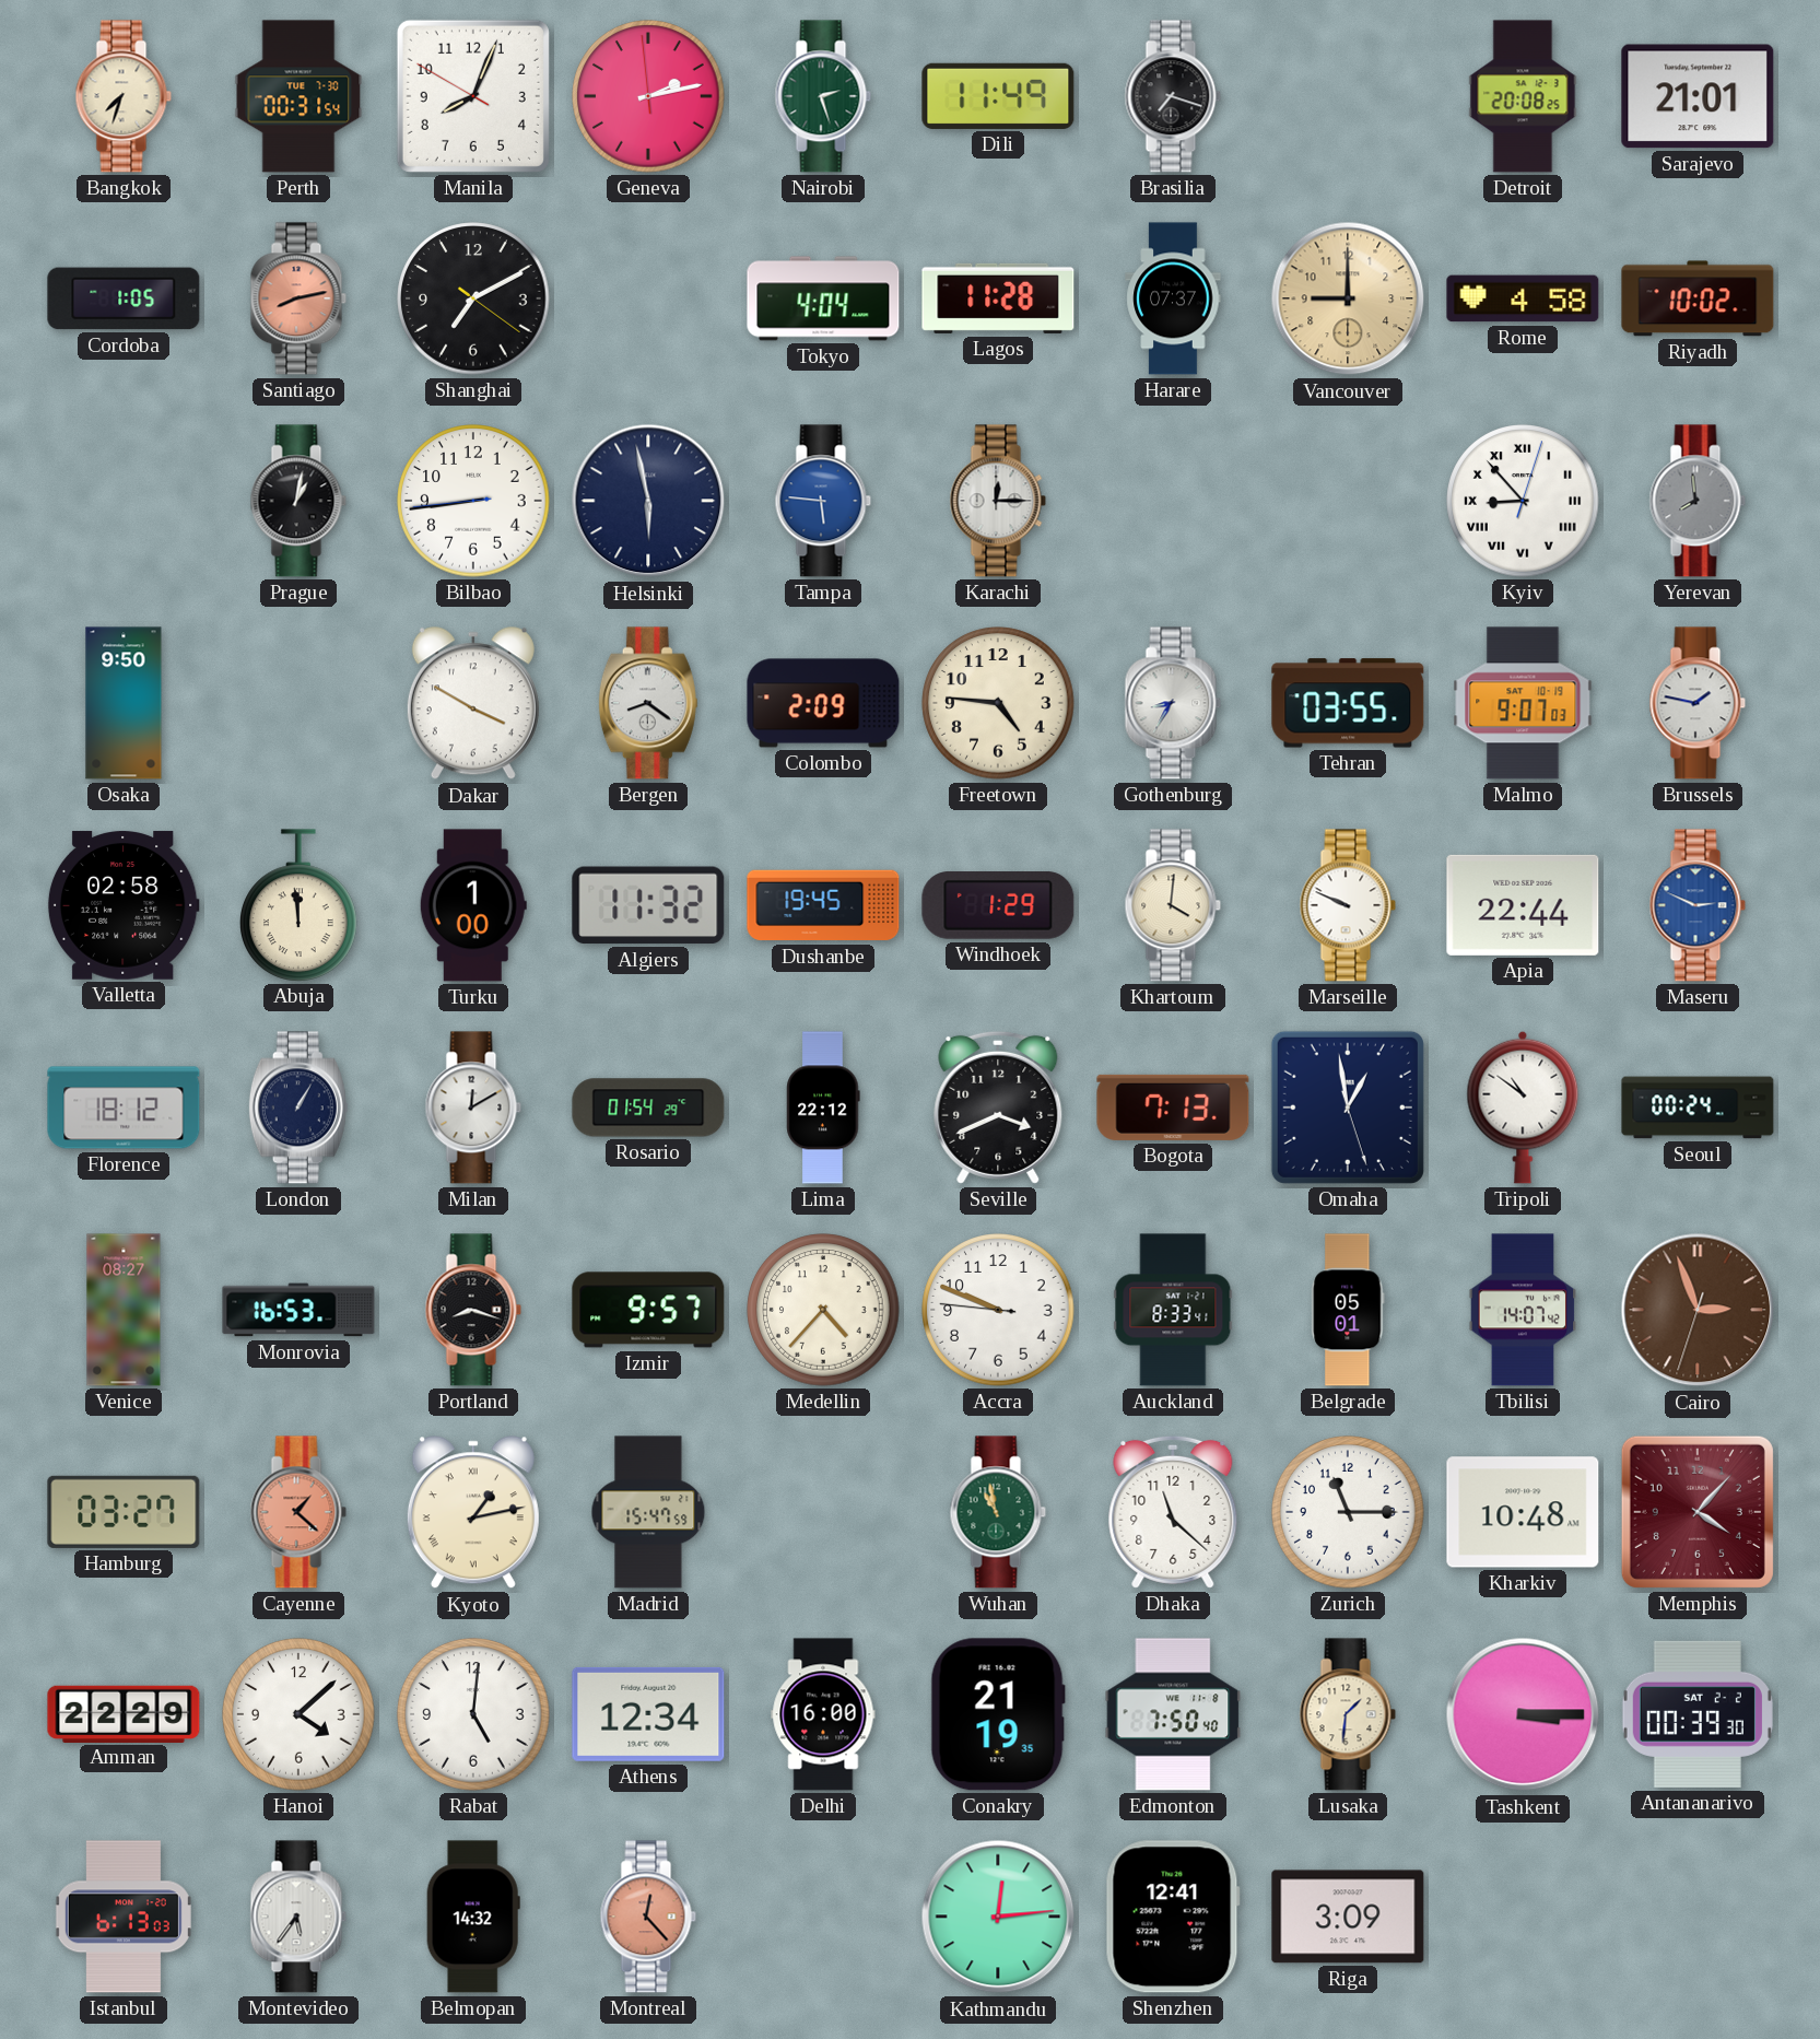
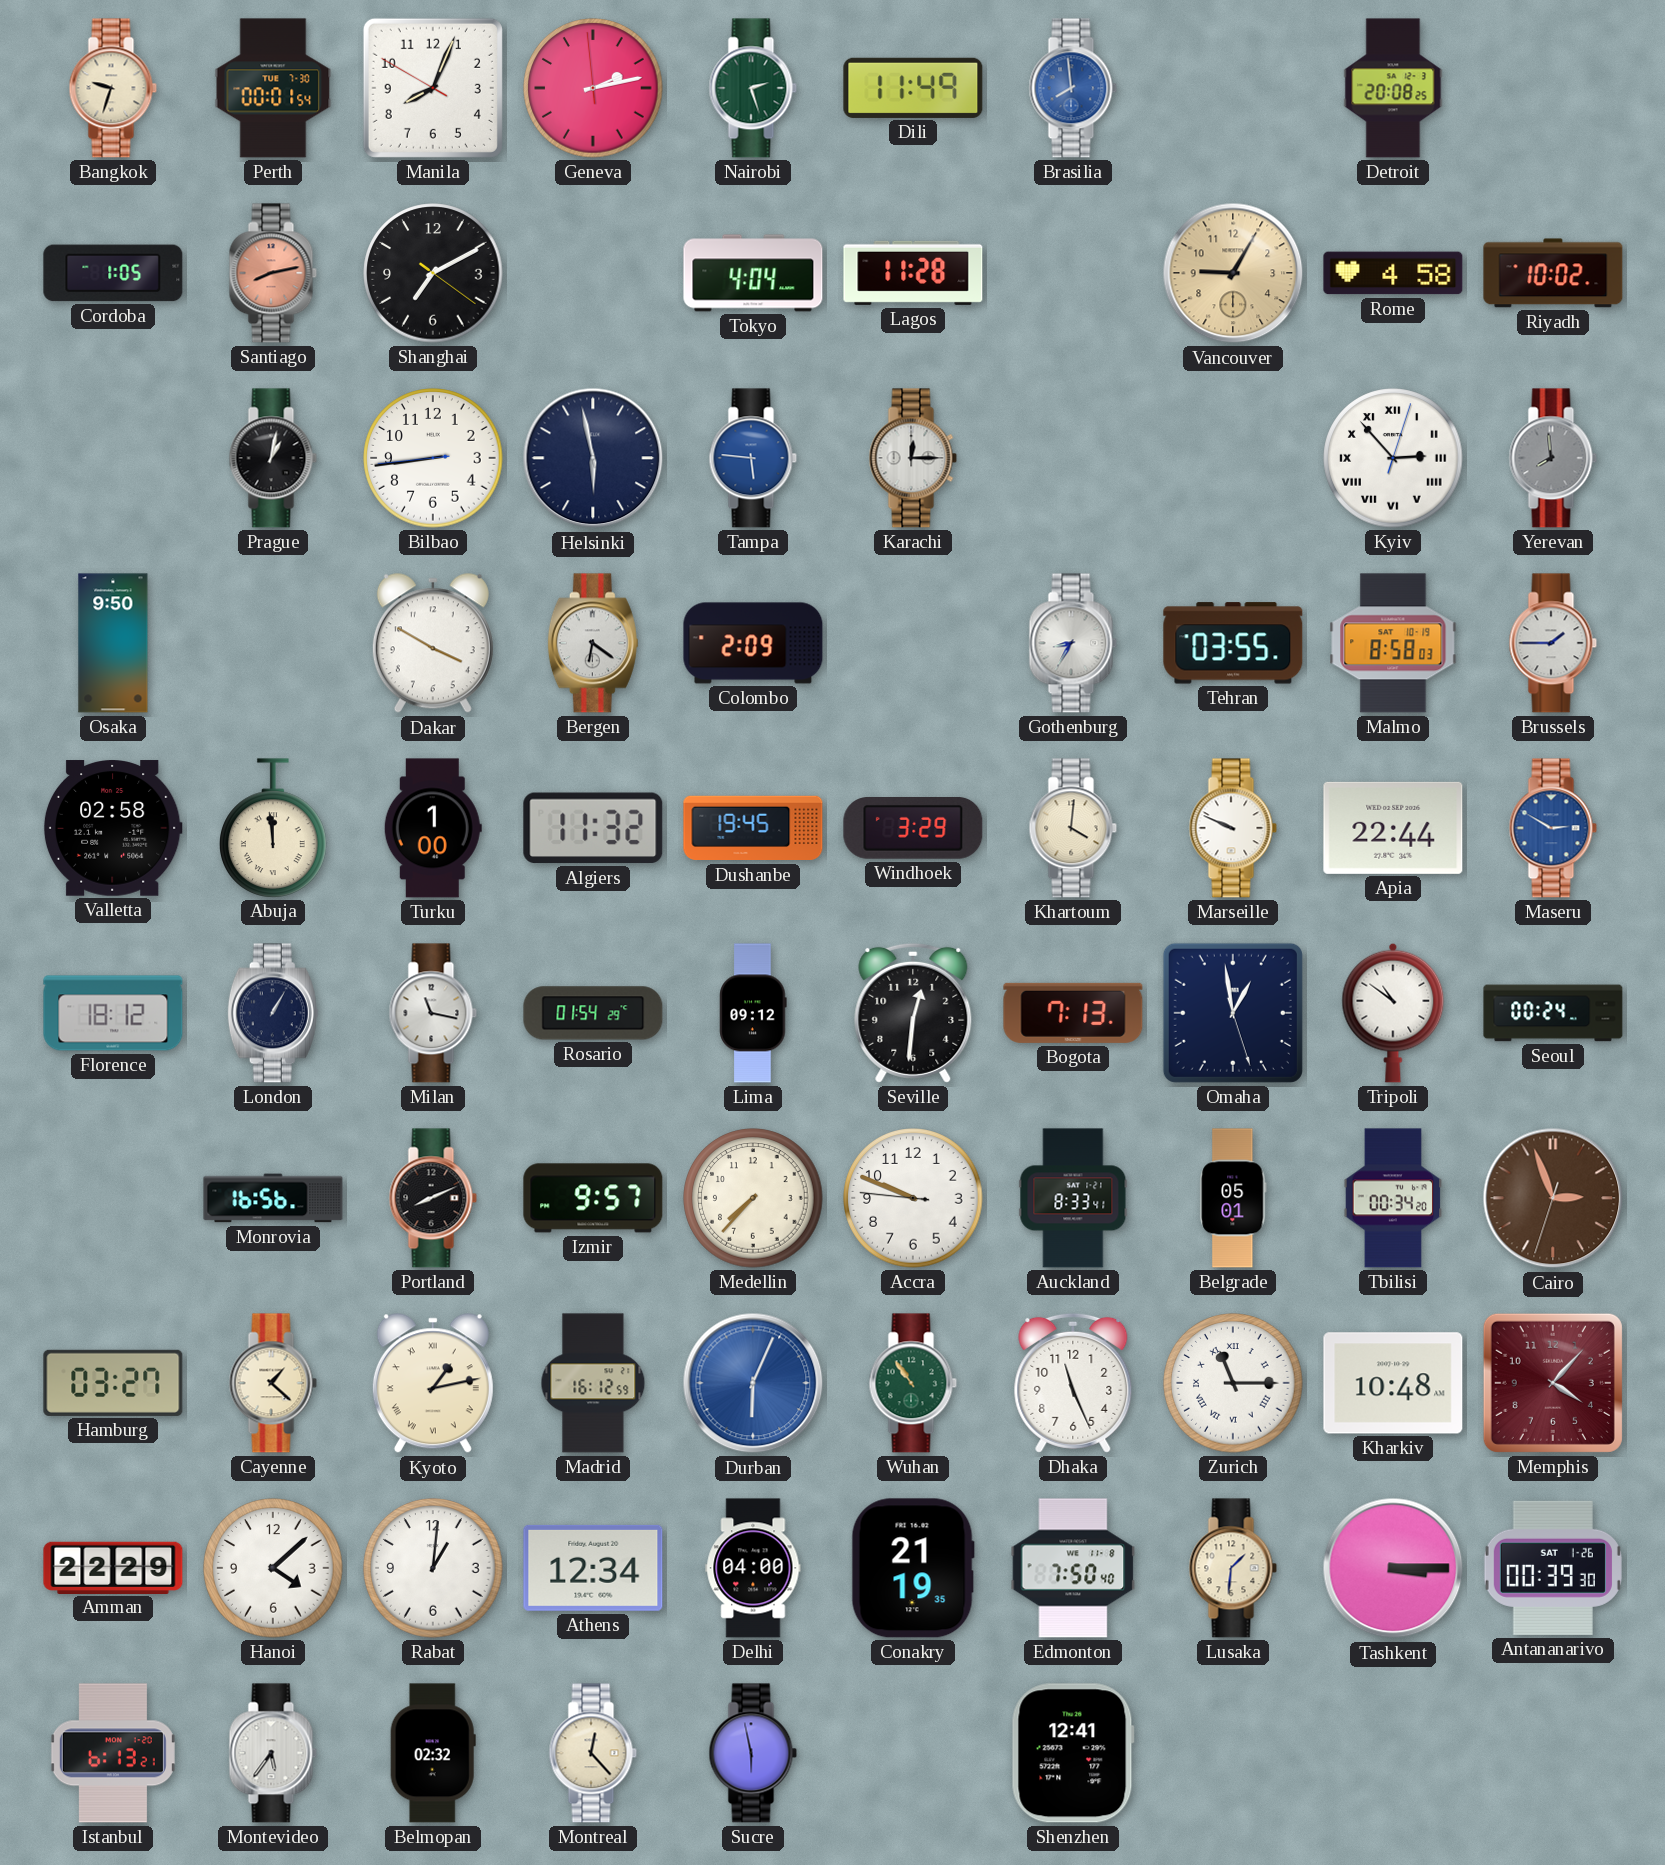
Bangkok: 7:33 -> 9:33 (113, 88)
Perth: 00:31 -> 00:01 (273, 88)
Brasilia: 7:18 -> 7:59 (1073, 88)
Brasilia dial: black -> blue (1073, 88)
Sarajevo: 21:01 -> none (1698, 96)
Harare: 07:37 -> none (1173, 298)
Vancouver: 9:00 -> 9:05 (1233, 273)
Kyiv: 8:53 -> 2:53 (1393, 458)
Bergen: 8:21 -> 6:21 (593, 643)
Freetown: 4:46 -> none (998, 703)
Malmo: 9:07 -> 8:58 (1393, 643)
Brussels: 1:47 -> 1:45 (1553, 643)
Windhoek: 1:29 -> 3:29 (913, 829)
Maseru: 2:49 -> 2:50 (1553, 828)
Milan: 12:10 -> 11:17 (433, 1013)
Lima: 22:12 -> 09:12 (753, 1013)
Seville: 3:41 -> 12:31 (913, 1013)
Venice: 08:27 -> none (124, 1310)
Monrovia: 16:53 -> 16:56 (273, 1198)
Portland: 8:18 -> 8:11 (433, 1198)
Medellin: 4:37 -> 7:37 (753, 1198)
Tbilisi: 14:07 -> 00:34 (1393, 1198)
Cayenne dial: salmon -> cream (273, 1383)
Madrid: 15:47 -> 16:12 (593, 1383)
Durban: none -> 6:04 (753, 1383)
Wuhan: 10:58 -> 10:54 (913, 1383)
Dhaka: 11:22 -> 11:26 (1073, 1383)
Zurich numerals: Arabic -> Roman (1233, 1383)
Rabat: 5:01 -> 1:01 (433, 1568)
Delhi: 16:00 -> 04:00 (753, 1568)
Antananarivo date: SAT 2-2 -> SAT 1-26 (1553, 1568)
Istanbul: 6:13:03 -> 6:13:21 (113, 1753)
Belmopan: 14:32 -> 02:32 (433, 1753)
Montreal dial: salmon -> cream (593, 1753)
Sucre: none -> 5:58 (753, 1753)
Kathmandu: 12:14 -> none (998, 1917)
Riga: 3:09 -> none (1348, 1917)
